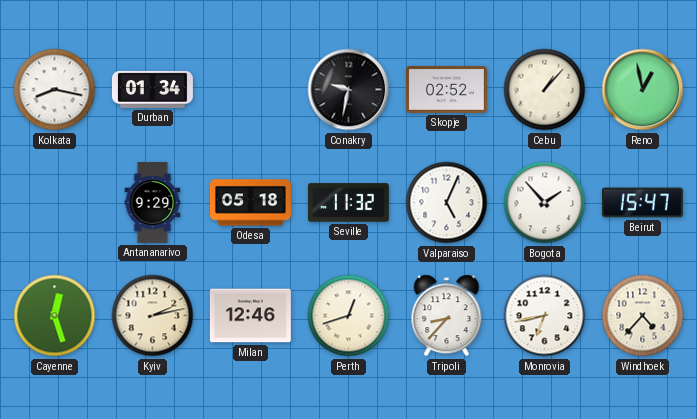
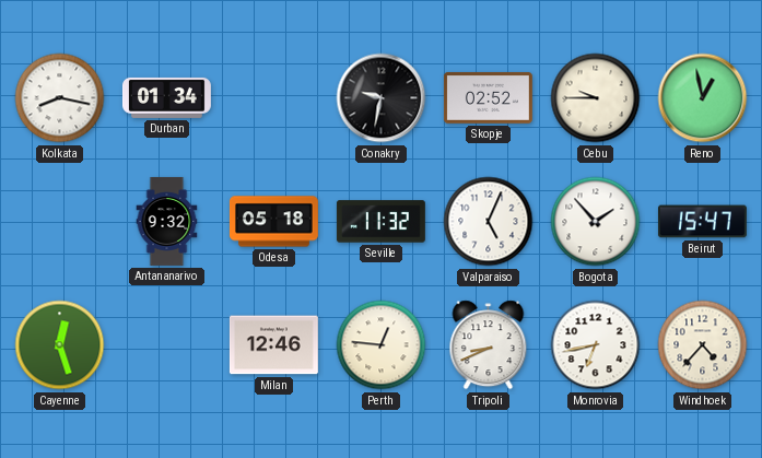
Cebu: 1:07 -> 9:45 (596, 98)
Antananarivo: 9:29 -> 9:32 (167, 221)
Kyiv: 2:13 -> none (153, 316)
Perth: 12:42 -> 12:46 (382, 345)
Tripoli: 8:37 -> 8:41 (489, 345)
